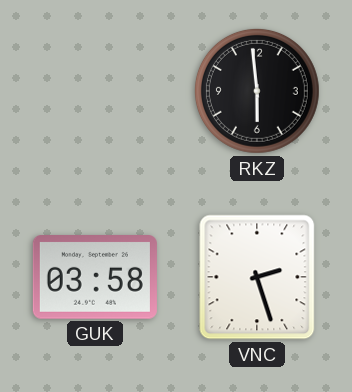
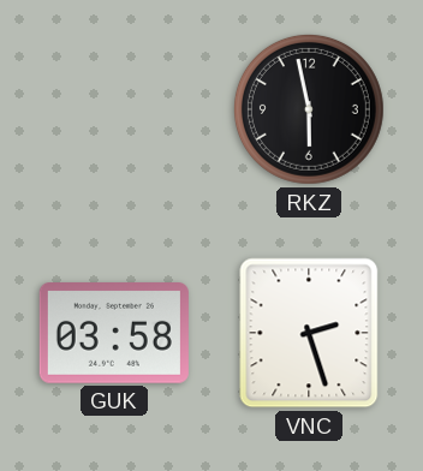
RKZ: 5:59 -> 5:58 (309, 109)
